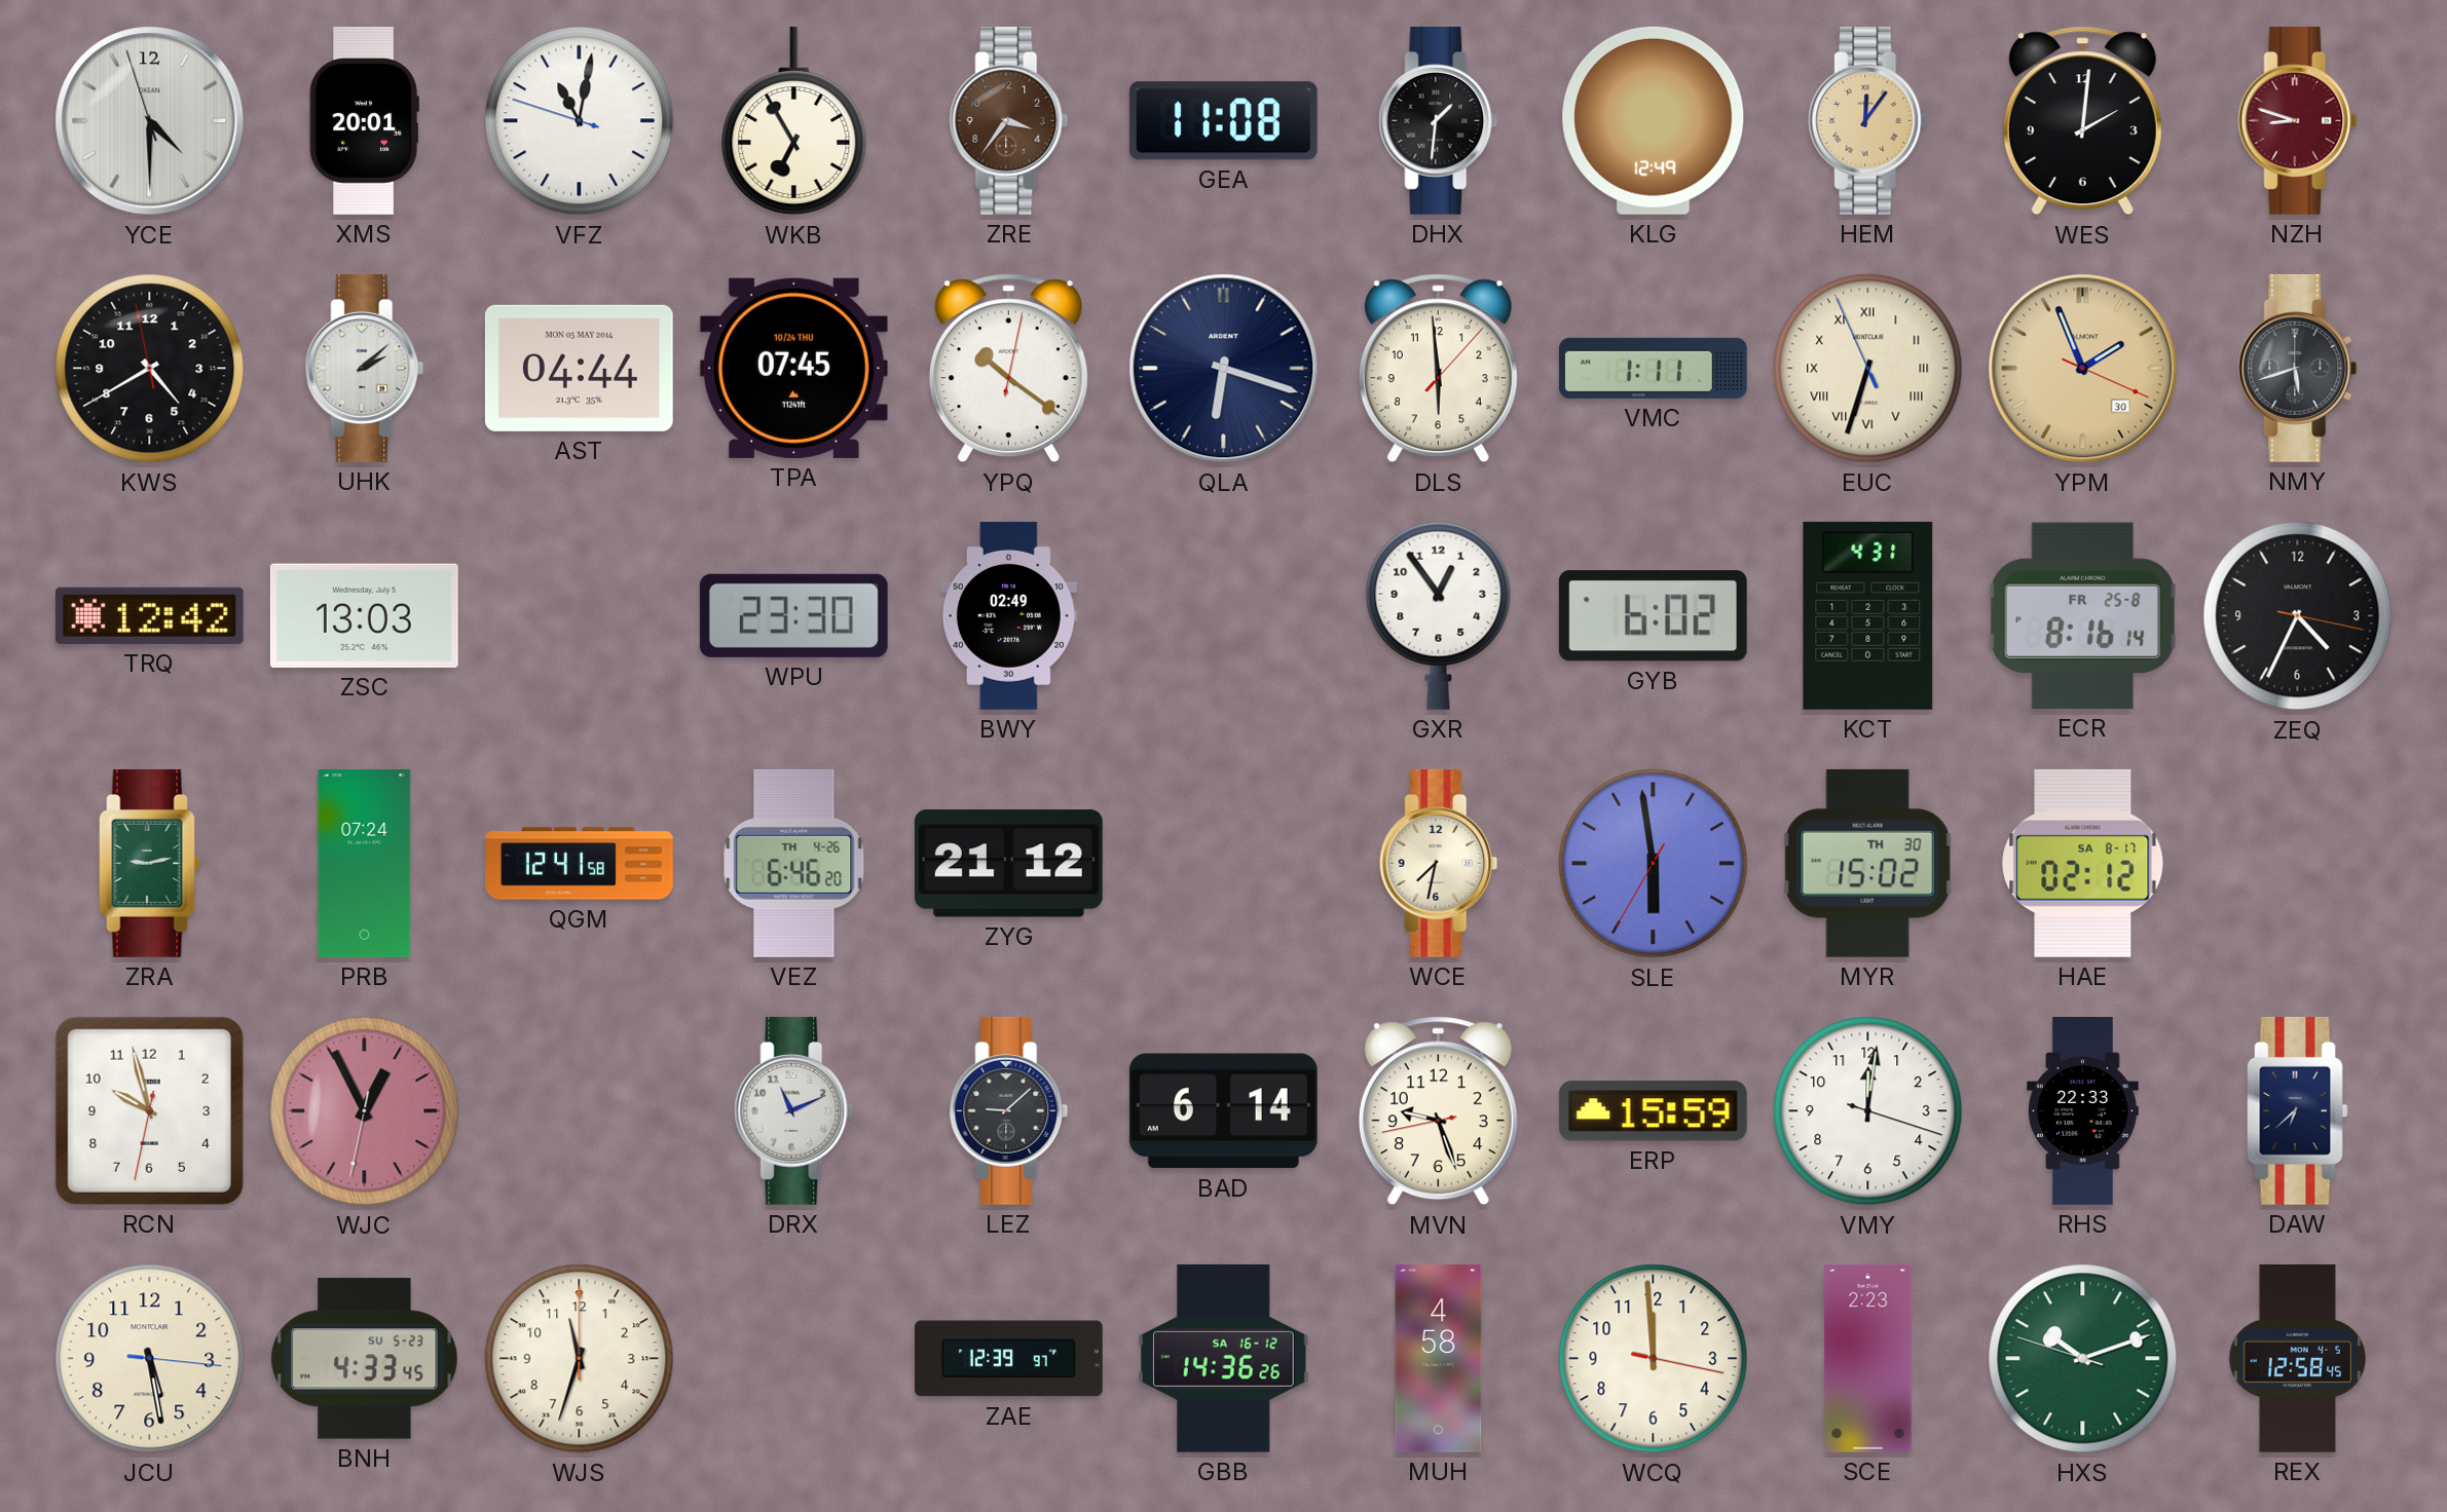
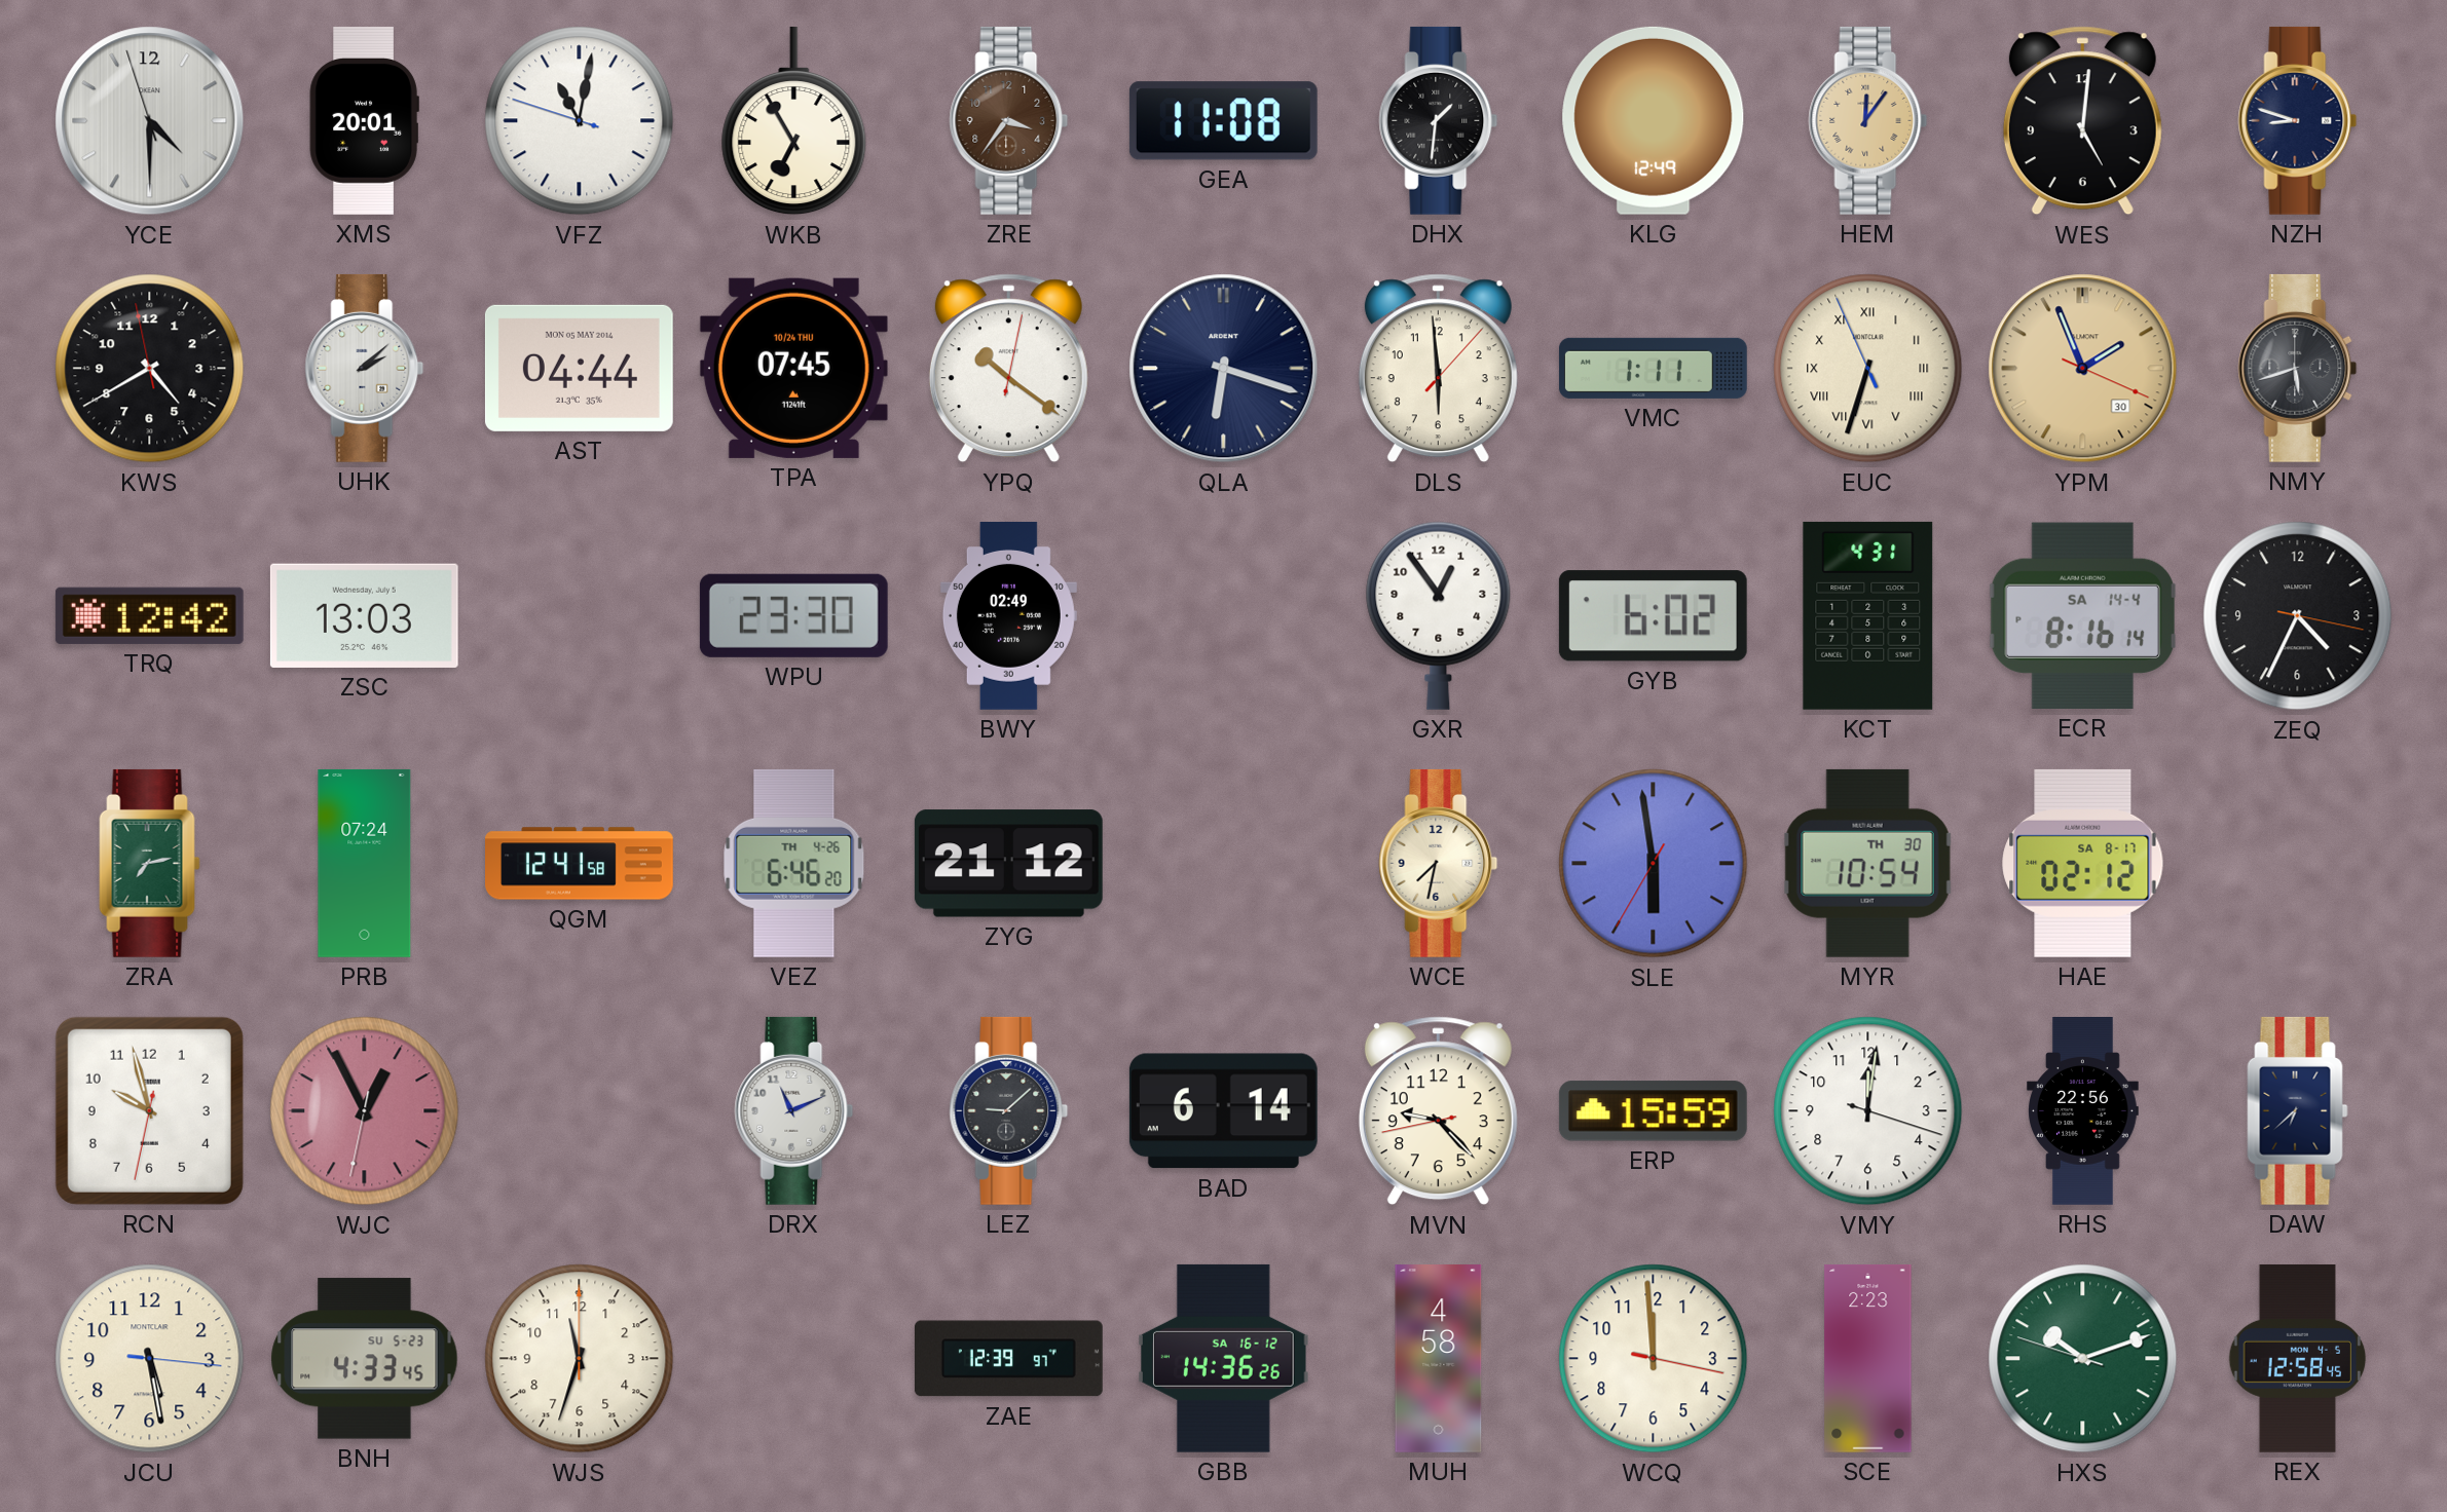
WES: 2:01 -> 5:01 (2082, 121)
NZH dial: burgundy -> navy (2298, 120)
ECR date: FR 25-8 -> SA 14-4 (2082, 615)
ZRA: 9:13 -> 7:13 (150, 863)
MYR: 15:02 -> 10:54 (1867, 863)
MVN: 9:26 -> 9:22 (1438, 1111)
RHS: 22:33 -> 22:56 (2083, 1111)
